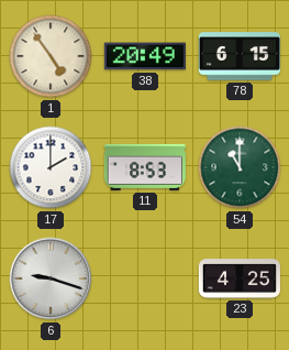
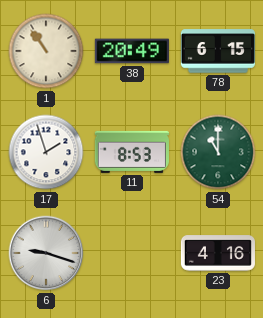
1: 4:54 -> 10:54 (46, 51)
17: 2:00 -> 1:57 (46, 152)
23: 4:25 -> 4:16 (218, 253)
